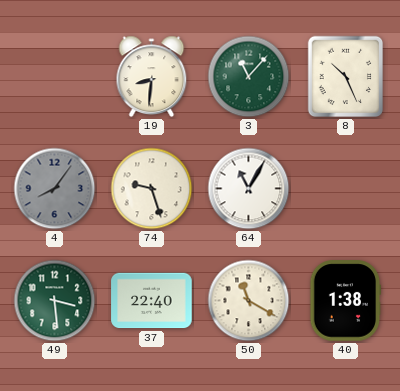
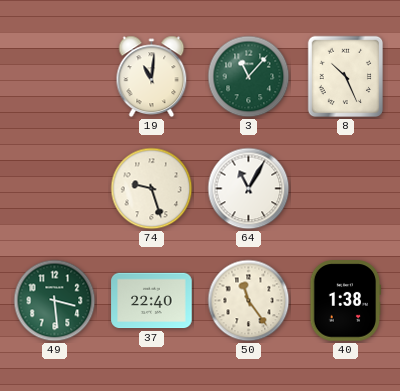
19: 8:31 -> 11:01 (152, 77)
4: 8:06 -> none (55, 189)
50: 11:20 -> 11:24 (249, 301)
